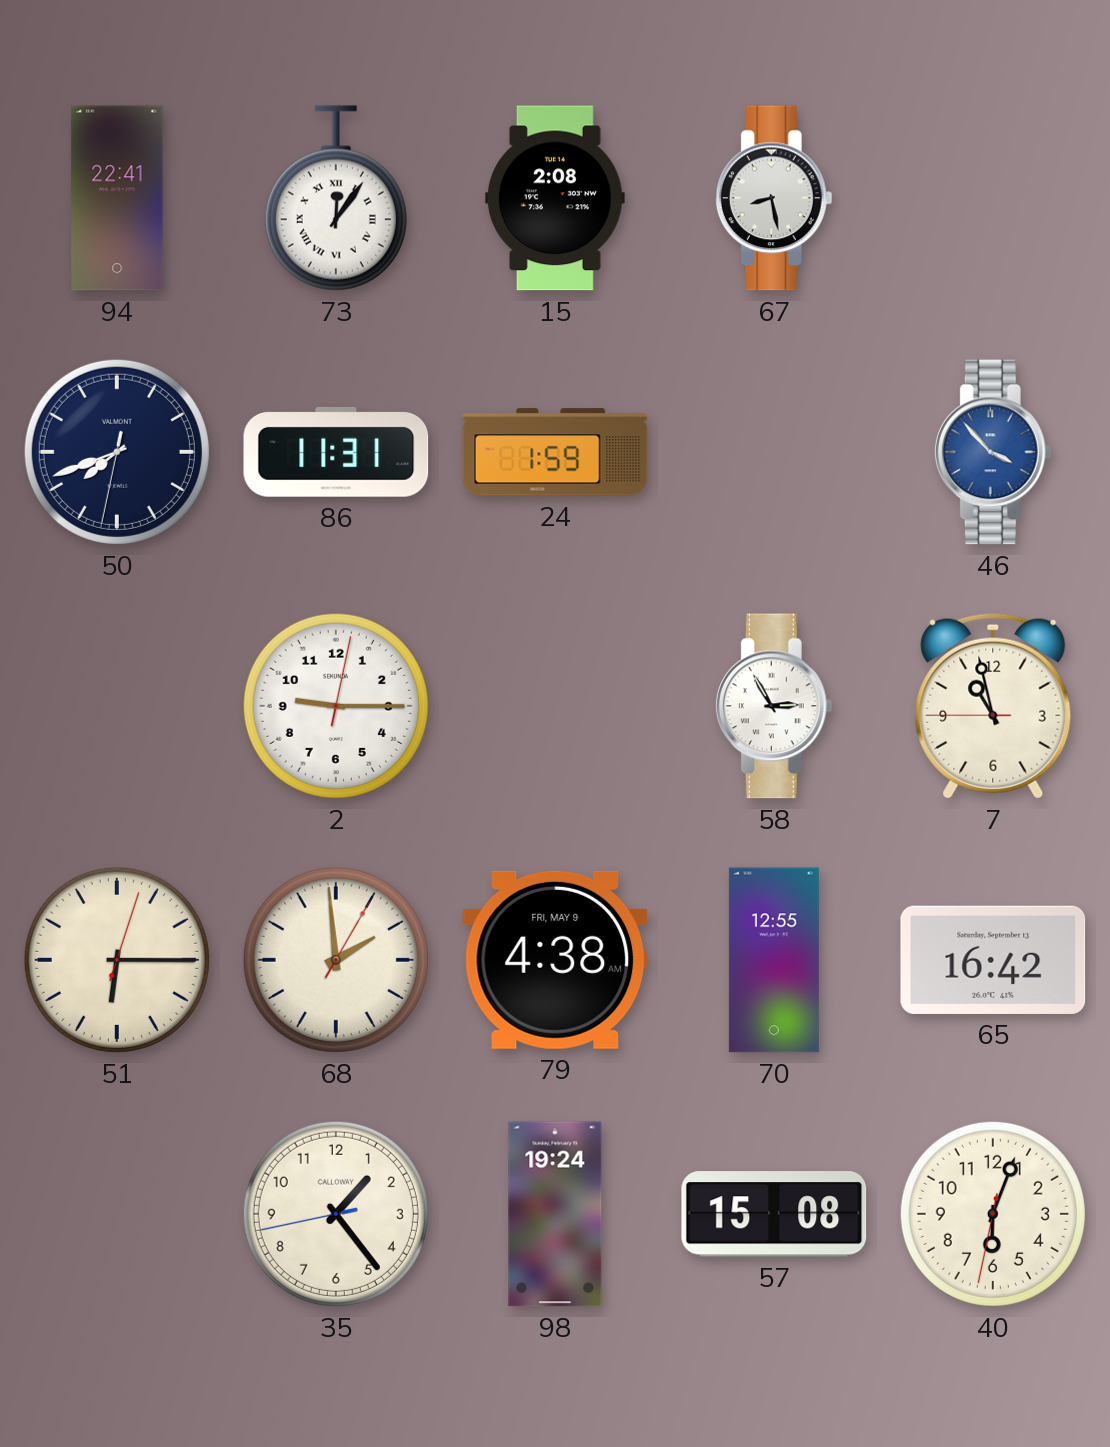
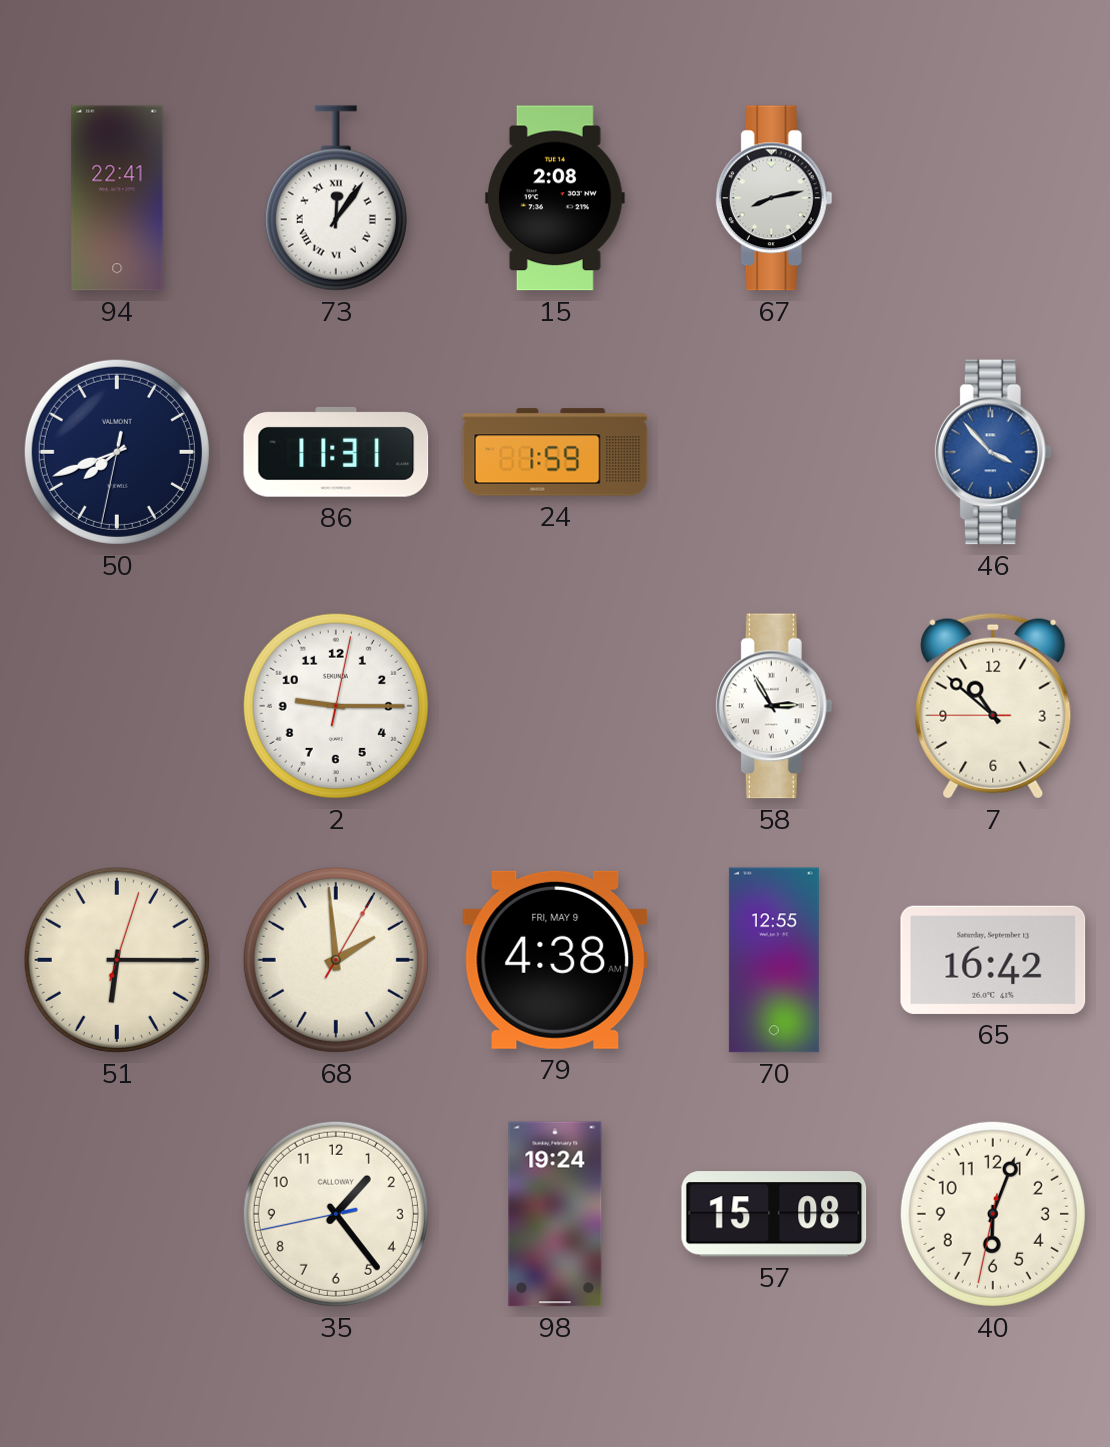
67: 8:28 -> 8:13 (774, 198)
7: 10:57 -> 10:51 (993, 706)
